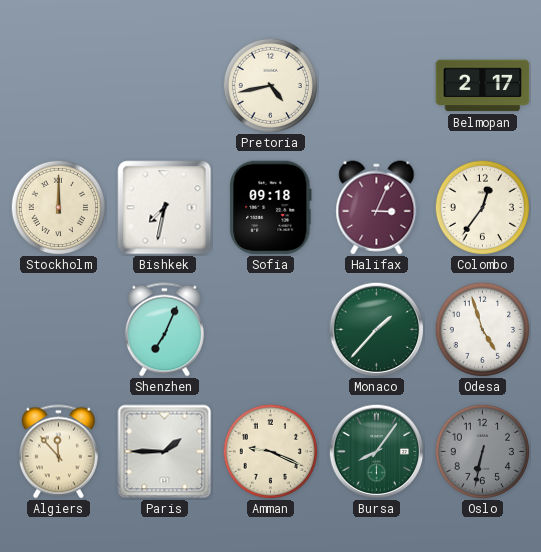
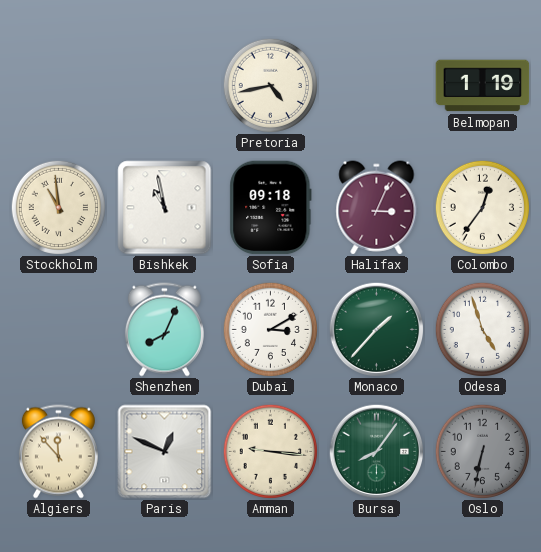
Belmopan: 2:17 -> 1:19 (483, 86)
Stockholm: 12:00 -> 10:59 (58, 207)
Bishkek: 7:32 -> 10:58 (165, 208)
Shenzhen: 7:04 -> 8:04 (164, 330)
Dubai: none -> 3:10 (270, 329)
Paris: 1:45 -> 12:49 (165, 452)
Amman: 9:19 -> 9:16 (270, 451)
